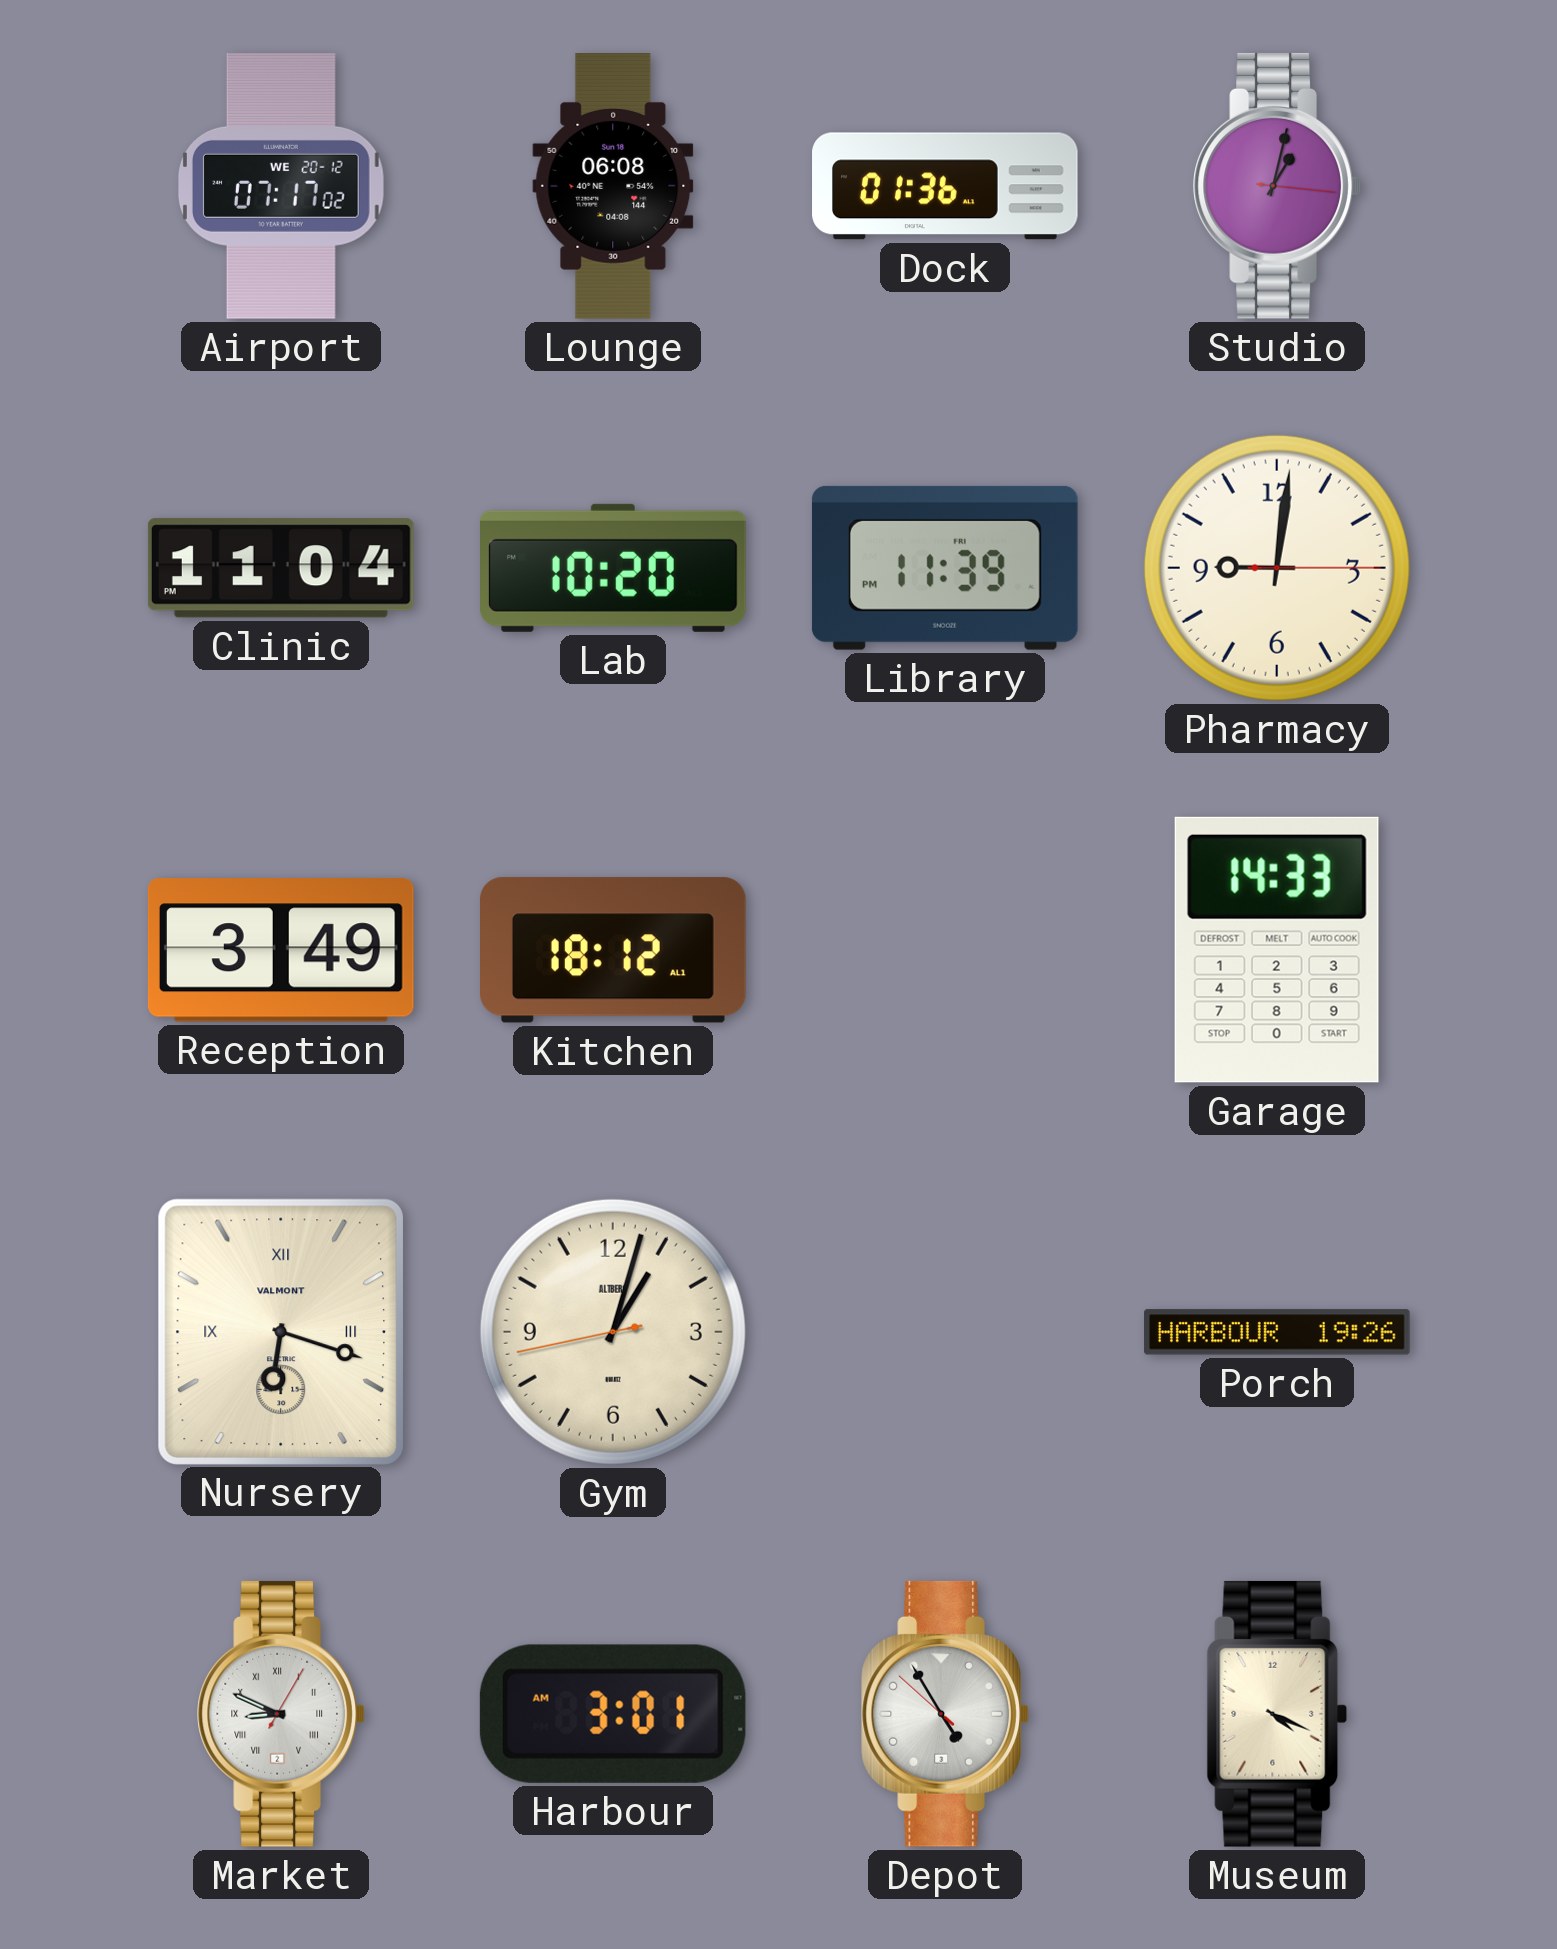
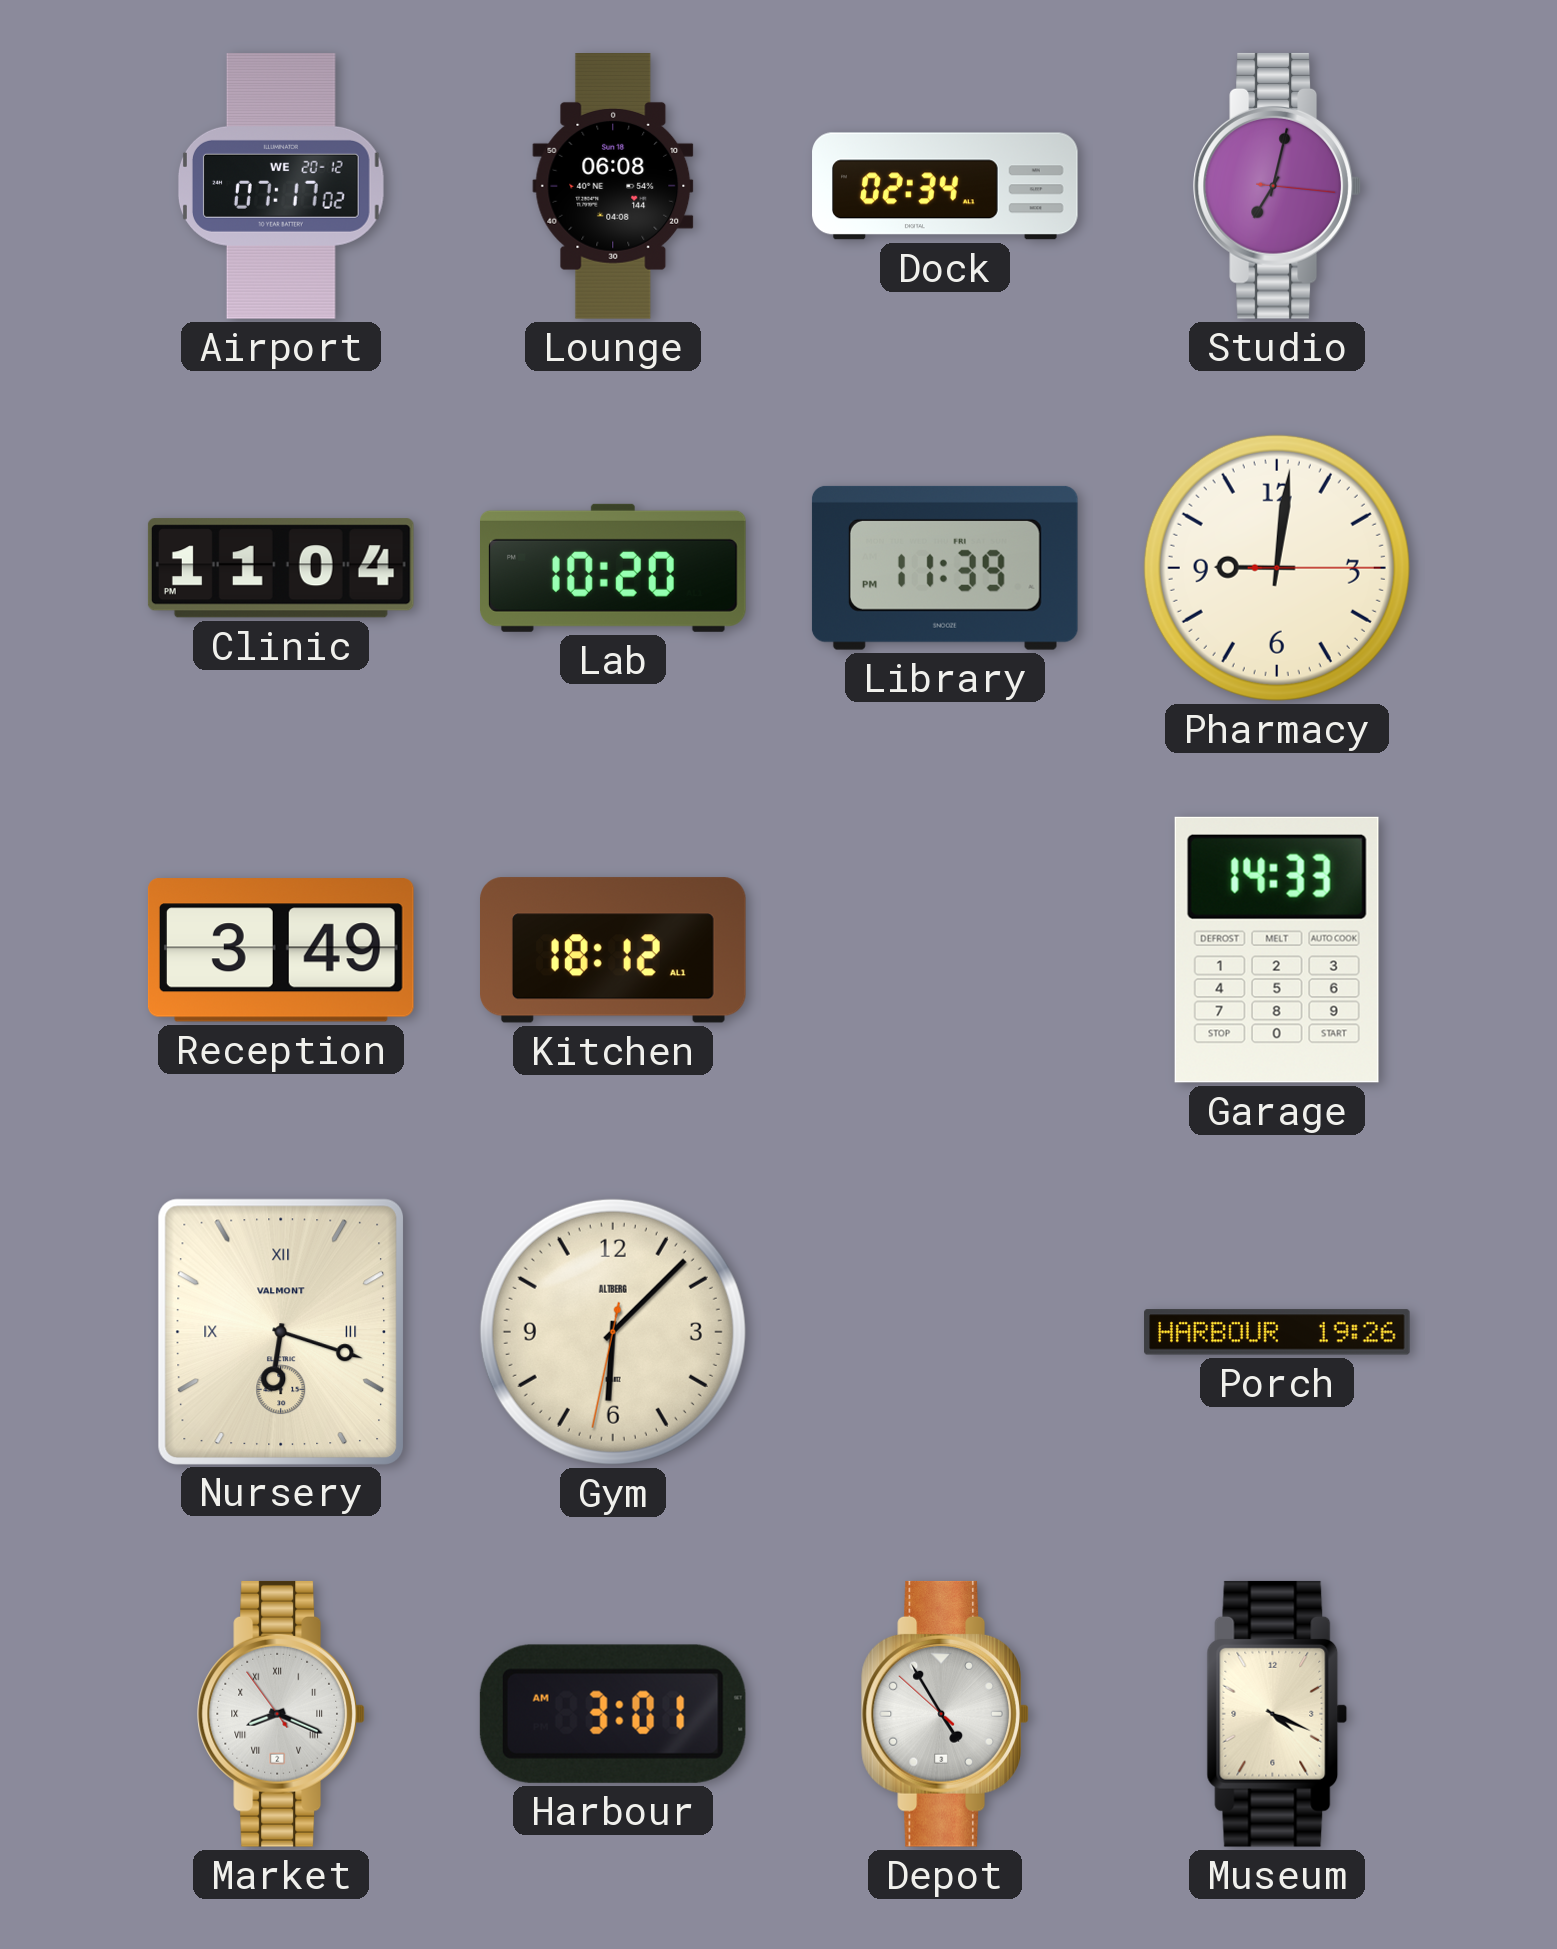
Dock: 01:36 -> 02:34 (945, 186)
Studio: 1:02 -> 7:02 (1277, 186)
Gym: 1:02 -> 6:07 (613, 1332)
Market: 8:49 -> 8:18 (281, 1714)
